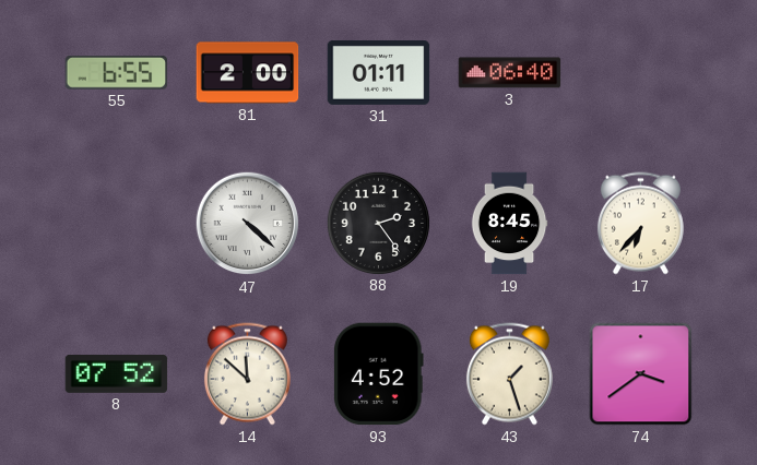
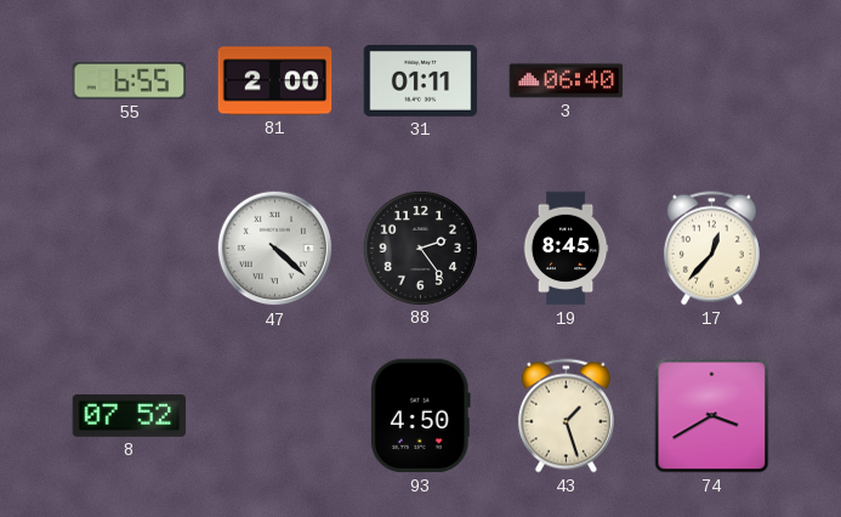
17: 6:37 -> 12:37 (711, 249)
14: 11:52 -> none (247, 374)
93: 4:52 -> 4:50 (420, 416)
74: 3:39 -> 3:40 (712, 416)
